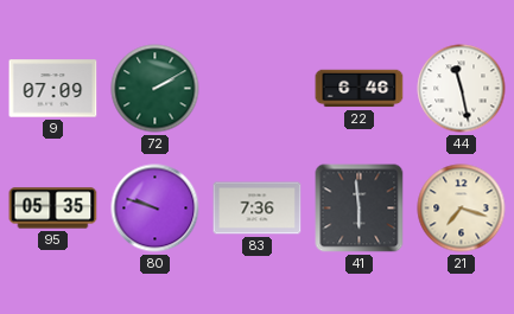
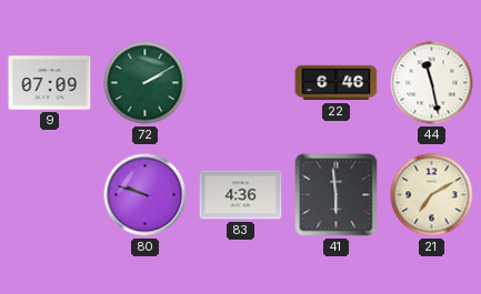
95: 05:35 -> none (53, 209)
83: 7:36 -> 4:36 (241, 195)
21: 7:18 -> 7:10 (432, 195)
